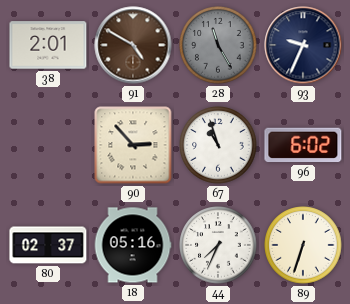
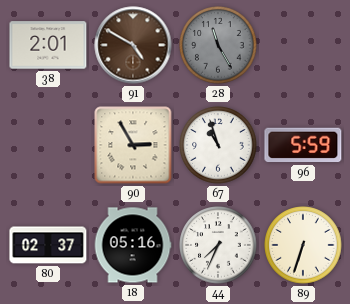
93: 9:34 -> none (303, 45)
90: 2:53 -> 2:55 (133, 145)
96: 6:02 -> 5:59 (303, 145)
